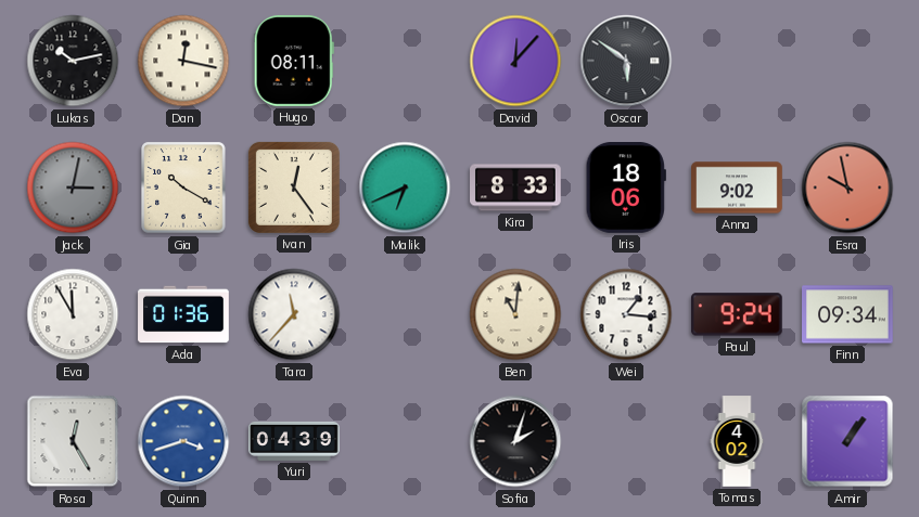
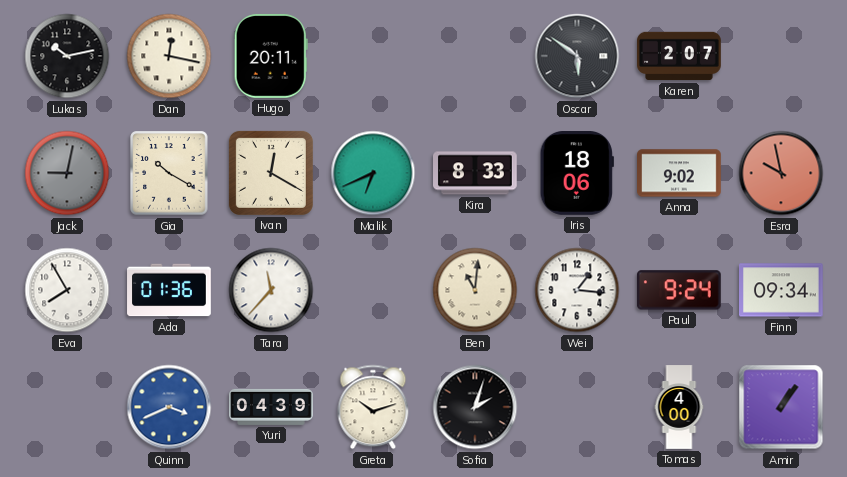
Hugo: 08:11 -> 20:11 (271, 56)
David: 12:07 -> none (515, 61)
Karen: none -> 2:07 (679, 56)
Jack: 3:02 -> 9:02 (67, 173)
Ivan: 12:24 -> 12:20 (271, 173)
Eva: 11:55 -> 7:55 (67, 290)
Rosa: 12:25 -> none (73, 441)
Quinn: 3:42 -> 3:41 (169, 407)
Greta: none -> 10:12 (373, 407)
Tomas: 4:02 -> 4:00 (679, 407)
